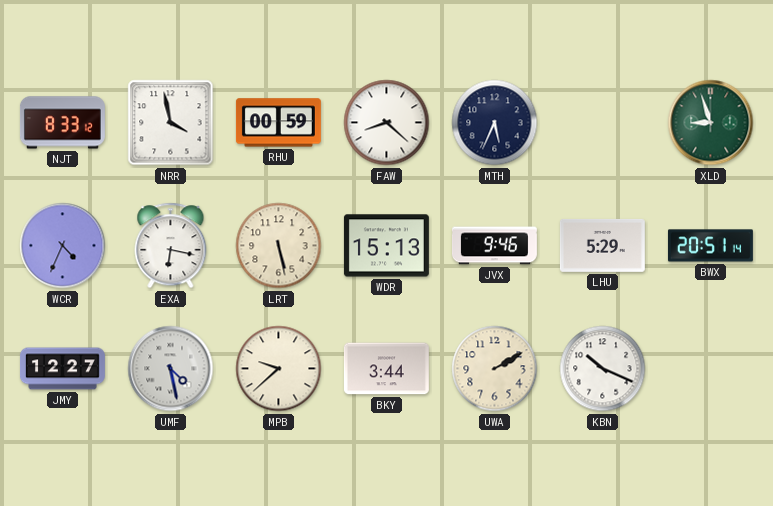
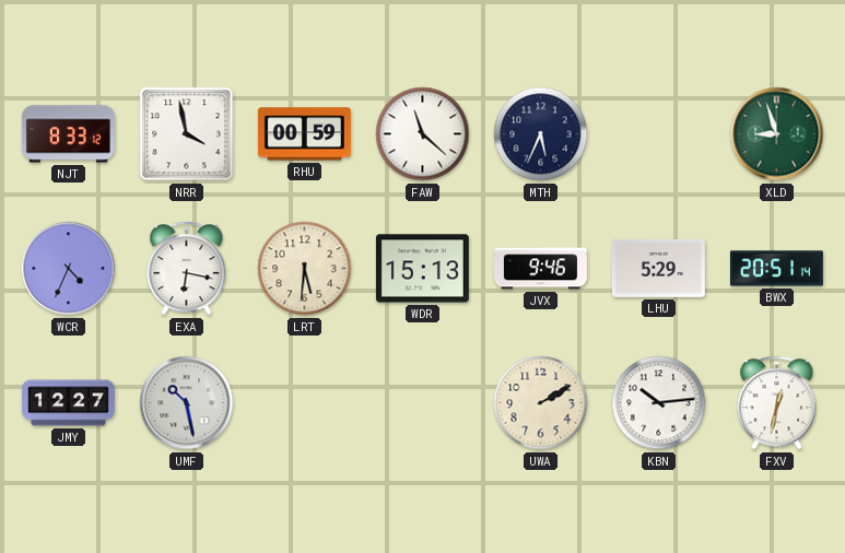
FAW: 8:22 -> 11:22 (423, 134)
LRT: 5:28 -> 5:31 (305, 269)
UMF: 4:28 -> 10:28 (187, 403)
MPB: 9:38 -> none (279, 369)
BKY: 3:44 -> none (386, 369)
KBN: 10:19 -> 10:14 (659, 403)
FXV: none -> 12:32 (777, 403)
